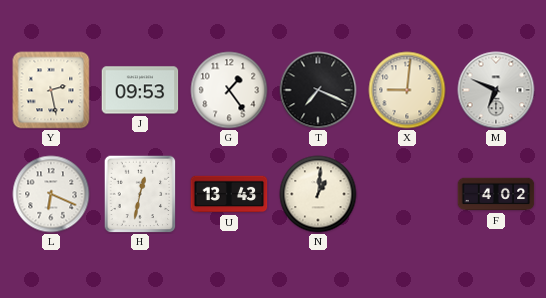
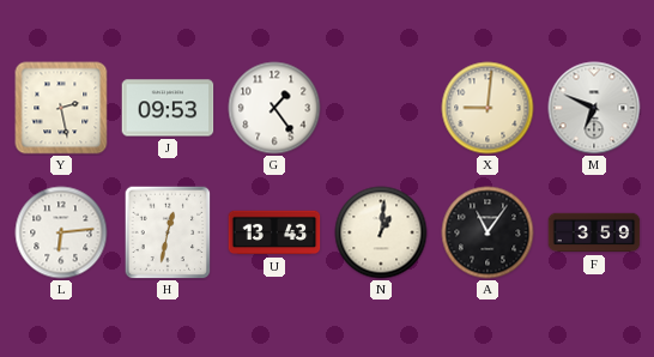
T: 7:19 -> none (318, 90)
L: 6:19 -> 6:14 (61, 232)
A: none -> 11:06 (488, 232)
F: 4:02 -> 3:59 (594, 232)
